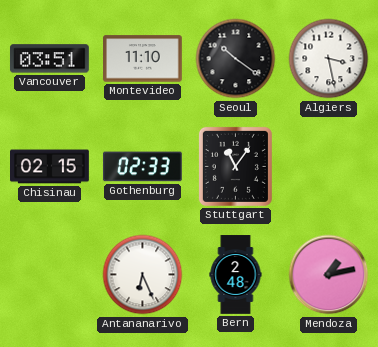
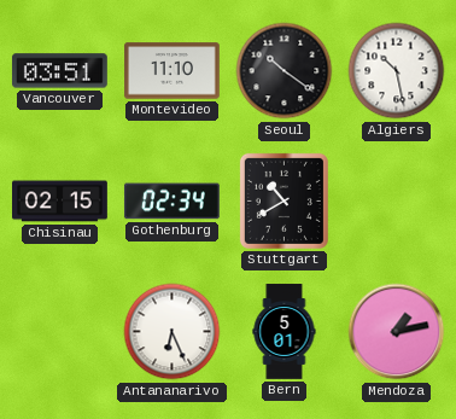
Algiers: 3:28 -> 10:28 (397, 71)
Gothenburg: 02:33 -> 02:34 (173, 202)
Stuttgart: 11:06 -> 10:40 (283, 200)
Bern: 2:48 -> 5:01 (285, 332)
